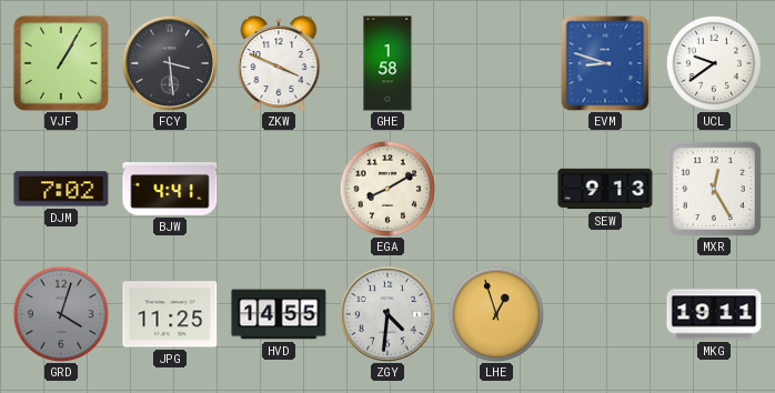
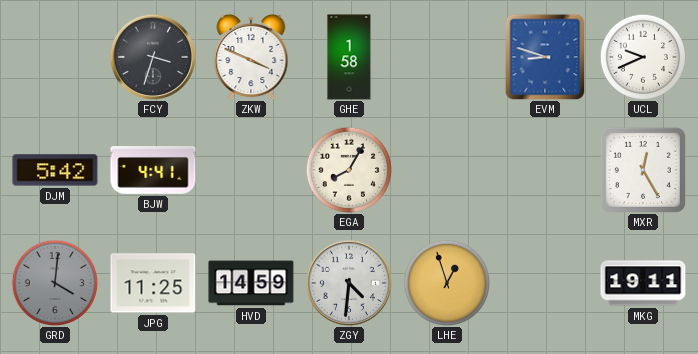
VJF: 1:05 -> none (61, 63)
FCY: 3:29 -> 3:33 (153, 57)
UCL: 9:39 -> 9:41 (642, 56)
DJM: 7:02 -> 5:42 (55, 170)
EGA: 8:10 -> 8:05 (348, 169)
SEW: 9:13 -> none (605, 189)
GRD: 4:03 -> 4:01 (54, 282)
HVD: 14:55 -> 14:59 (251, 283)
